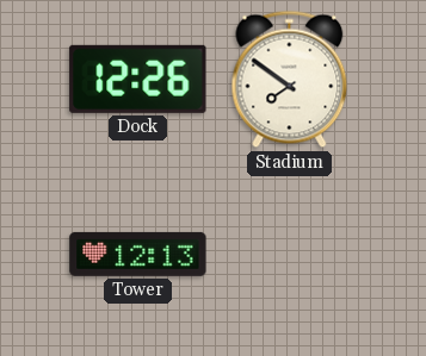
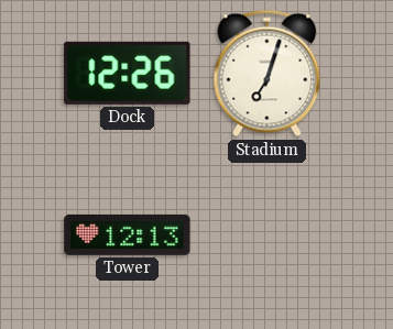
Stadium: 7:51 -> 7:03 (268, 74)
